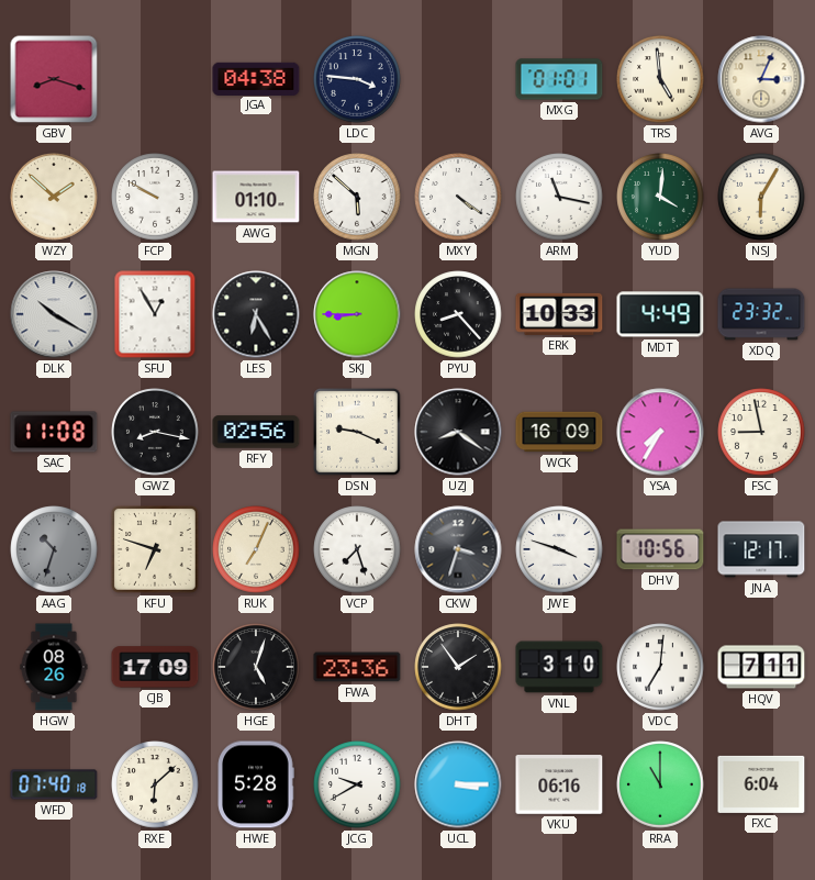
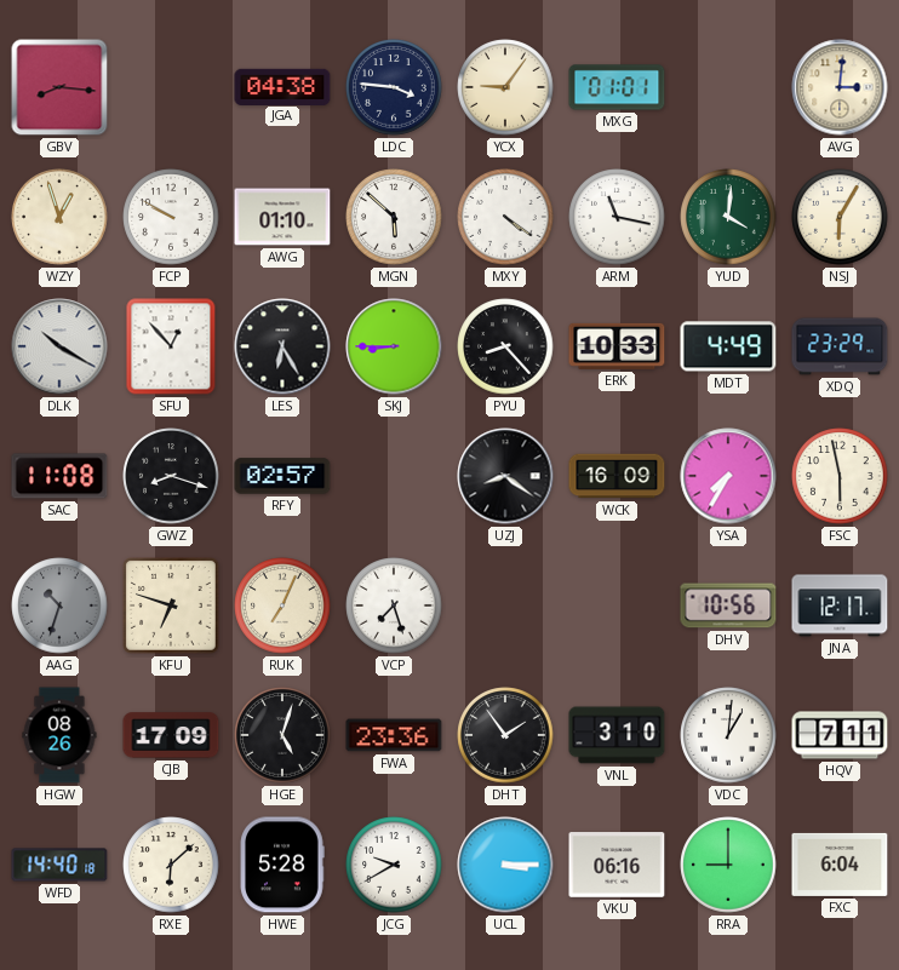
GBV: 8:18 -> 8:16 (59, 87)
YCX: none -> 9:06 (505, 87)
TRS: 4:59 -> none (660, 79)
AVG: 3:04 -> 3:01 (840, 87)
WZY: 1:52 -> 12:57 (59, 217)
SFU: 12:55 -> 12:53 (171, 346)
XDQ: 23:32 -> 23:29 (840, 346)
GWZ: 8:17 -> 8:18 (171, 476)
RFY: 02:56 -> 02:57 (282, 476)
DSN: 9:19 -> none (357, 432)
FSC: 8:58 -> 5:58 (840, 476)
CKW: 3:33 -> none (458, 549)
JWE: 3:48 -> none (559, 549)
VDC: 7:01 -> 1:01 (728, 735)
WFD: 07:40 -> 14:40 (59, 865)
RRA: 11:00 -> 9:00 (728, 865)
